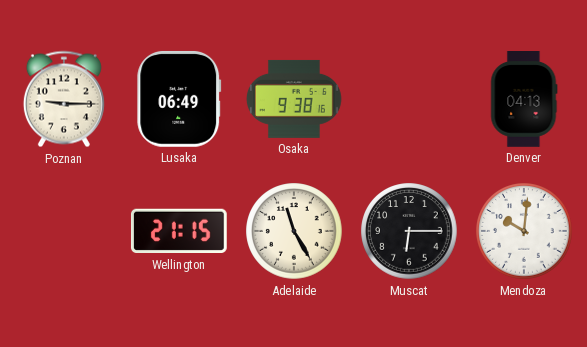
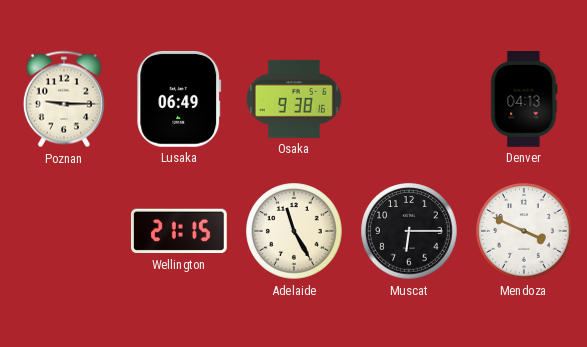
Mendoza: 10:01 -> 3:49 (524, 231)
